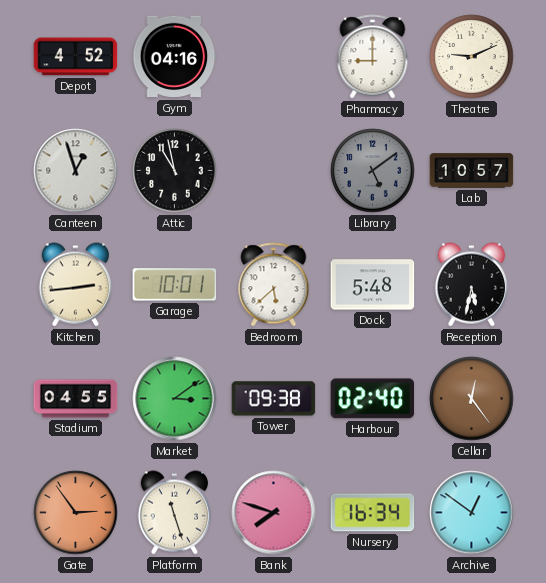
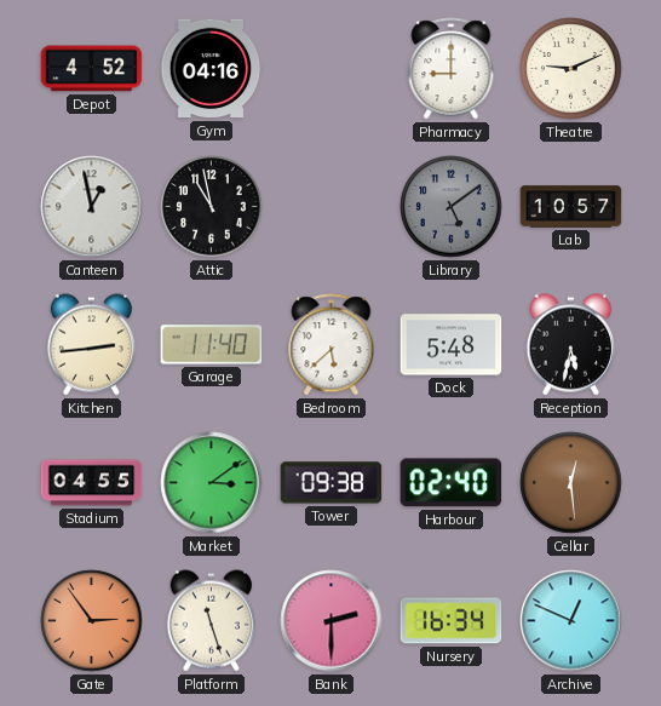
Canteen: 12:57 -> 12:58 (92, 207)
Garage: 10:01 -> 11:40 (212, 345)
Cellar: 12:24 -> 12:29 (571, 483)
Bank: 7:48 -> 2:30 (332, 621)
Archive: 12:51 -> 12:49 (571, 621)
